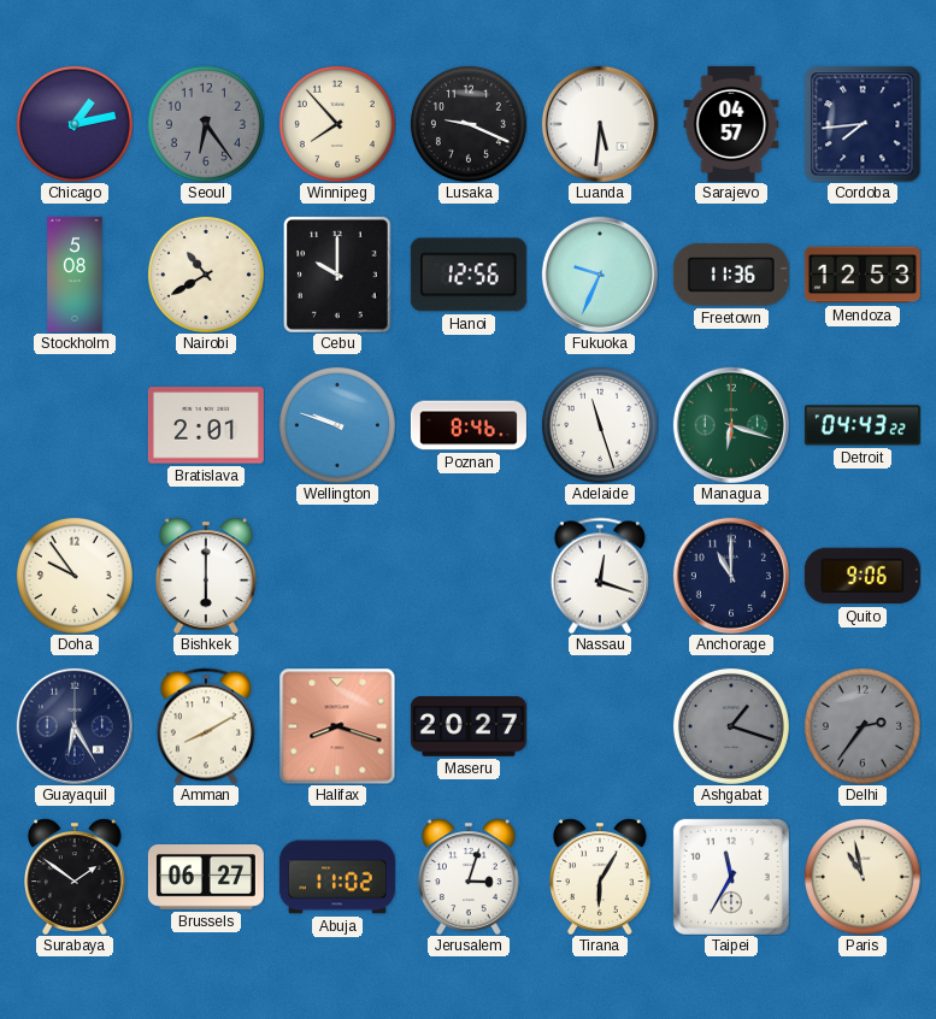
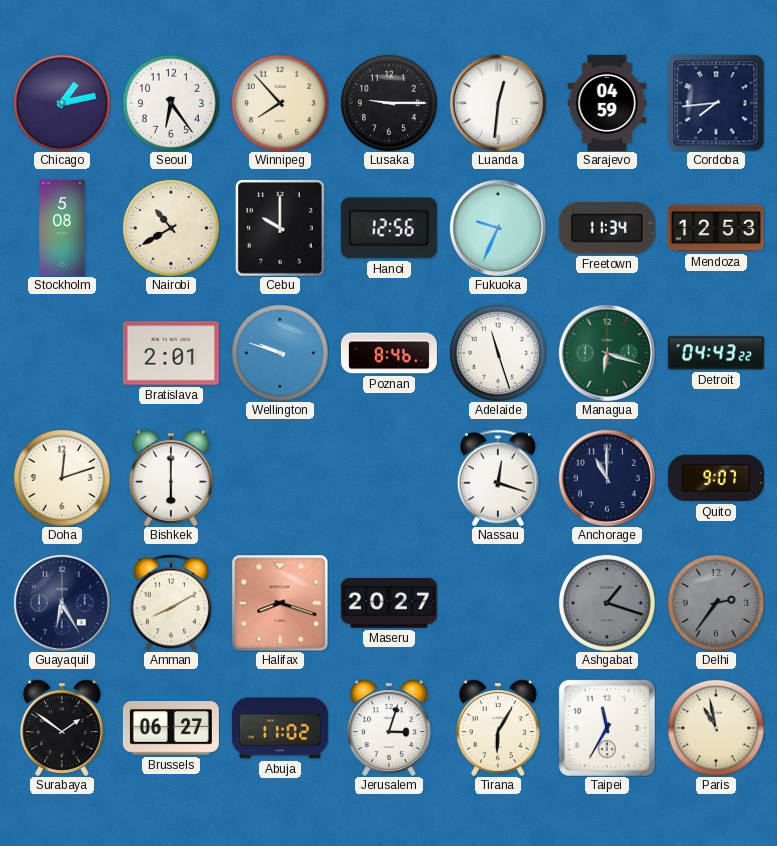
Seoul dial: grey -> white (171, 103)
Lusaka: 9:19 -> 9:15 (389, 103)
Luanda: 5:31 -> 12:31 (498, 103)
Sarajevo: 04:57 -> 04:59 (607, 103)
Freetown: 11:36 -> 11:34 (607, 229)
Doha: 9:54 -> 12:12 (62, 478)
Quito: 9:06 -> 9:07 (716, 478)
